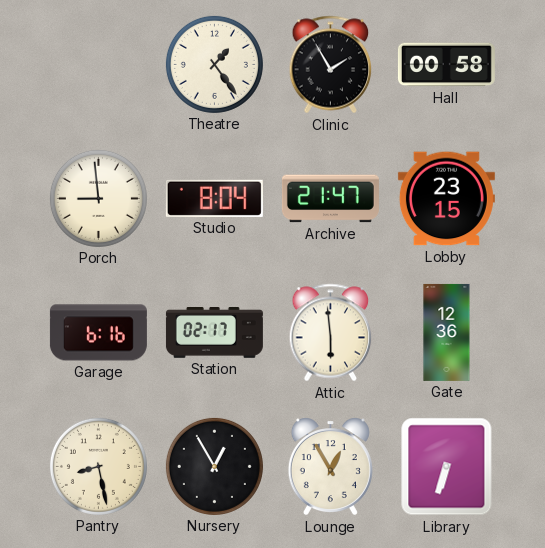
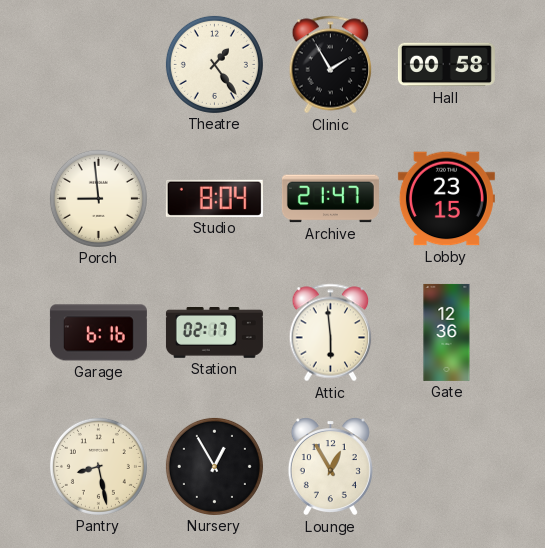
Library: 6:33 -> none (447, 467)
